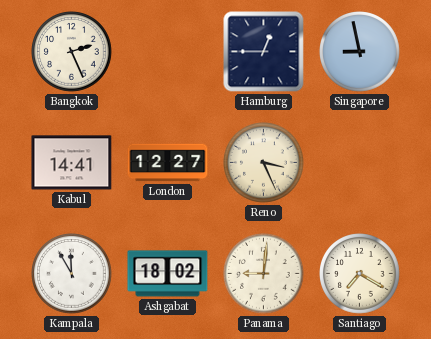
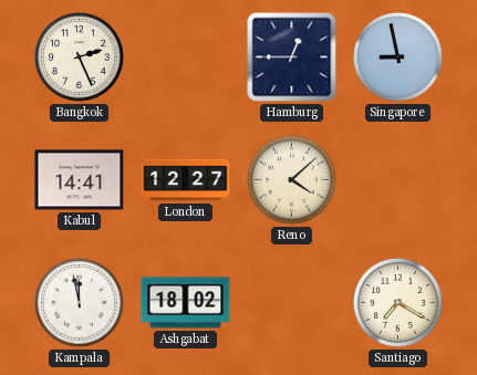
Reno: 3:26 -> 4:08 (292, 180)
Kampala: 11:55 -> 11:58 (80, 303)
Panama: 9:01 -> none (264, 274)
